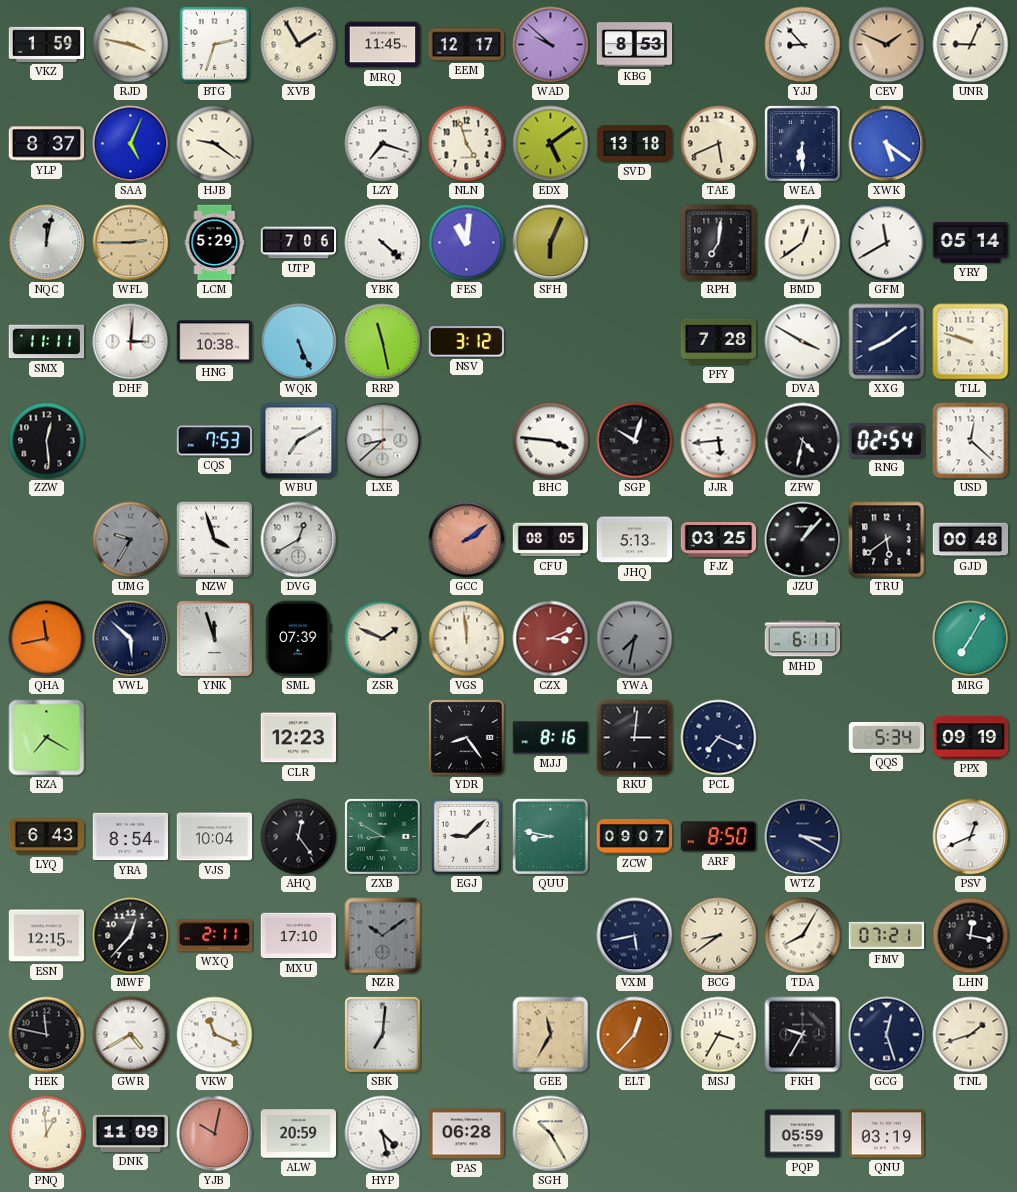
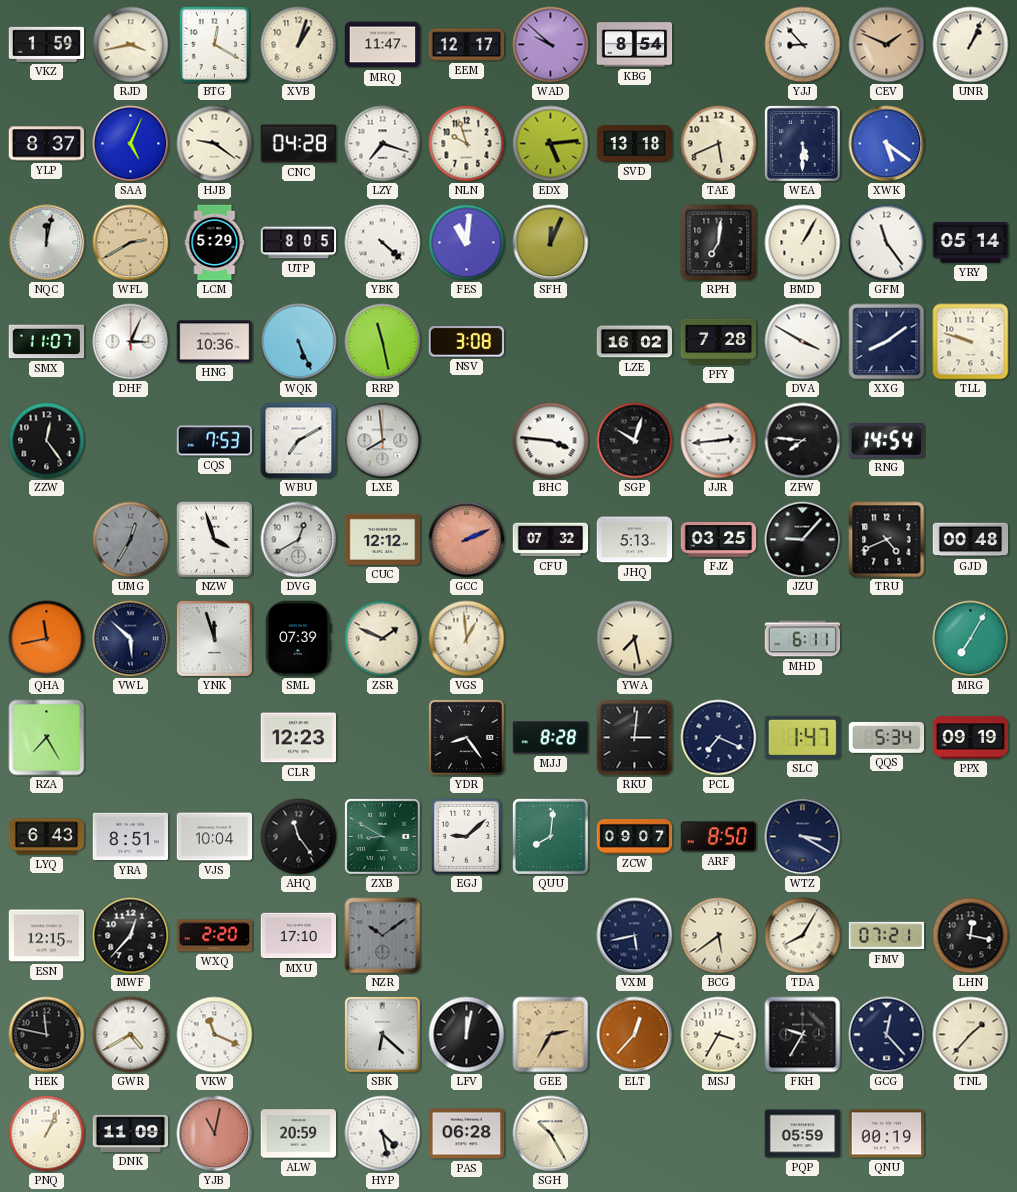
RJD: 3:47 -> 3:43 (131, 45)
BTG: 2:33 -> 12:20 (214, 44)
XVB: 1:55 -> 1:03 (299, 45)
MRQ: 11:45 -> 11:47 (383, 45)
KBG: 8:53 -> 8:54 (635, 45)
UNR: 9:04 -> 1:04 (971, 45)
CNC: none -> 04:28 (299, 144)
NLN: 4:57 -> 9:57 (467, 144)
EDX: 5:09 -> 5:14 (551, 144)
WEA: 6:30 -> 5:30 (802, 143)
WFL: 2:45 -> 2:40 (131, 243)
UTP: 7:06 -> 8:05 (299, 243)
SFH: 6:04 -> 12:04 (551, 243)
BMD: 12:39 -> 1:05 (803, 243)
GFM: 11:40 -> 11:24 (887, 243)
SMX: 11:11 -> 11:07 (47, 342)
DHF: 3:01 -> 3:04 (131, 342)
HNG: 10:38 -> 10:36 (215, 342)
NSV: 3:12 -> 3:08 (466, 342)
LZE: none -> 16:02 (635, 342)
ZZW: 12:29 -> 12:24 (47, 441)
LXE: 8:38 -> 7:59 (383, 441)
JJR: 5:44 -> 2:44 (719, 441)
ZFW: 4:32 -> 7:46 (803, 441)
RNG: 02:54 -> 14:54 (886, 441)
USD: 12:22 -> none (971, 441)
UMG: 9:35 -> 12:35 (131, 540)
CUC: none -> 12:12 (383, 539)
GCC: 2:09 -> 2:11 (467, 540)
CFU: 08:05 -> 07:32 (551, 540)
JZU: 1:07 -> 9:07 (803, 540)
TRU: 5:39 -> 4:41 (887, 540)
VGS: 11:59 -> 12:59 (467, 639)
CZX: 3:11 -> none (551, 639)
YWA: 7:32 -> 7:28 (635, 639)
YWA dial: grey -> cream (635, 639)
RZA: 7:20 -> 7:25 (47, 738)
MJJ: 8:16 -> 8:28 (551, 738)
SLC: none -> 1:47 (802, 737)
YRA: 8:54 -> 8:51 (131, 837)
AHQ: 12:24 -> 11:24 (299, 837)
QUU: 8:47 -> 8:01 (550, 836)
PSV: 12:41 -> none (971, 837)
WXQ: 2:11 -> 2:20 (215, 936)
BCG: 8:39 -> 5:39 (719, 936)
SBK: 7:01 -> 6:22 (382, 1034)
LFV: none -> 12:02 (467, 1035)
GEE: 11:35 -> 2:35 (551, 1035)
GCG: 12:27 -> 12:23 (887, 1035)
TNL: 1:42 -> 1:37 (971, 1035)
PNQ: 12:59 -> 1:04 (47, 1134)
YJB: 10:02 -> 11:02 (215, 1134)
QNU: 03:19 -> 00:19 (887, 1134)
